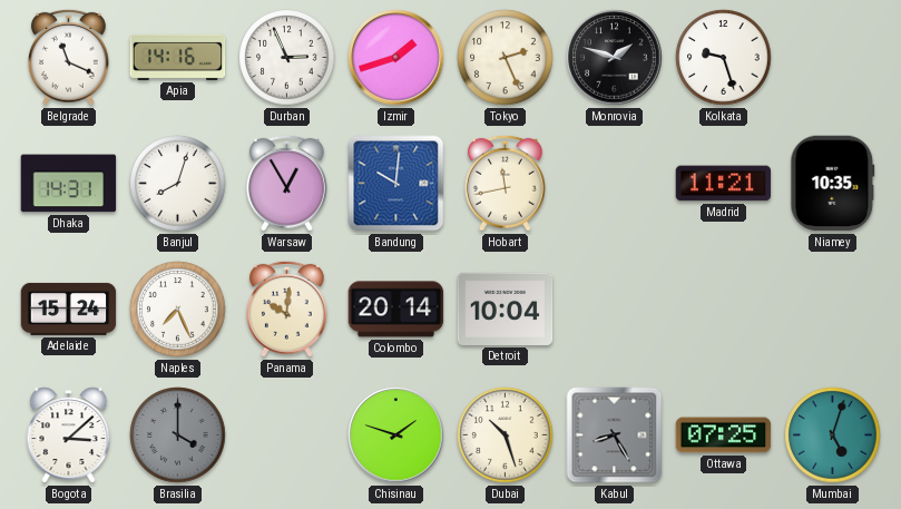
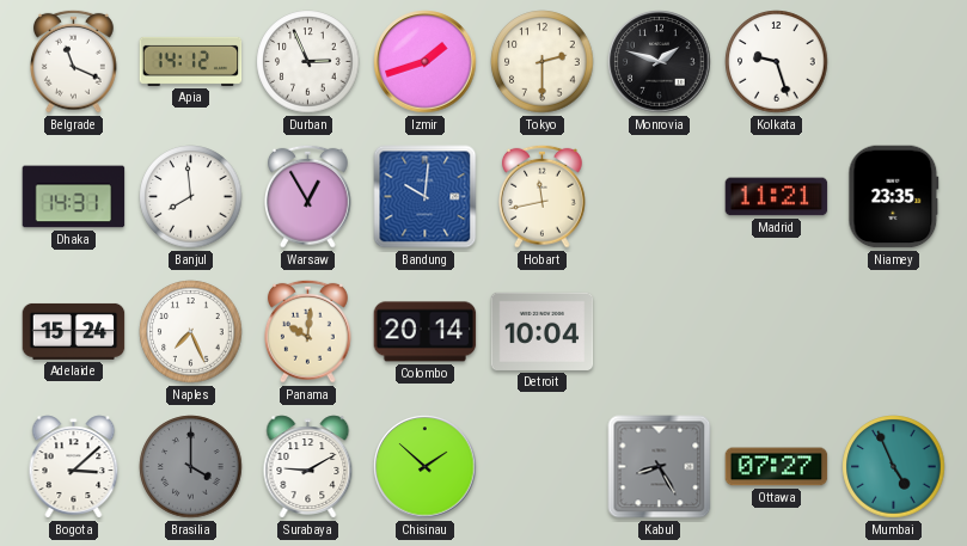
Apia: 14:16 -> 14:12 (191, 61)
Tokyo: 2:26 -> 2:30 (543, 62)
Banjul: 8:03 -> 7:59 (191, 197)
Niamey: 10:35 -> 23:35 (894, 197)
Surabaya: none -> 9:10 (308, 467)
Chisinau: 1:48 -> 1:52 (426, 467)
Dubai: 10:27 -> none (506, 435)
Ottawa: 07:25 -> 07:27 (777, 467)
Mumbai: 5:03 -> 4:56 (894, 467)
